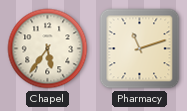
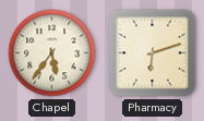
Pharmacy: 11:12 -> 6:12 (153, 53)
